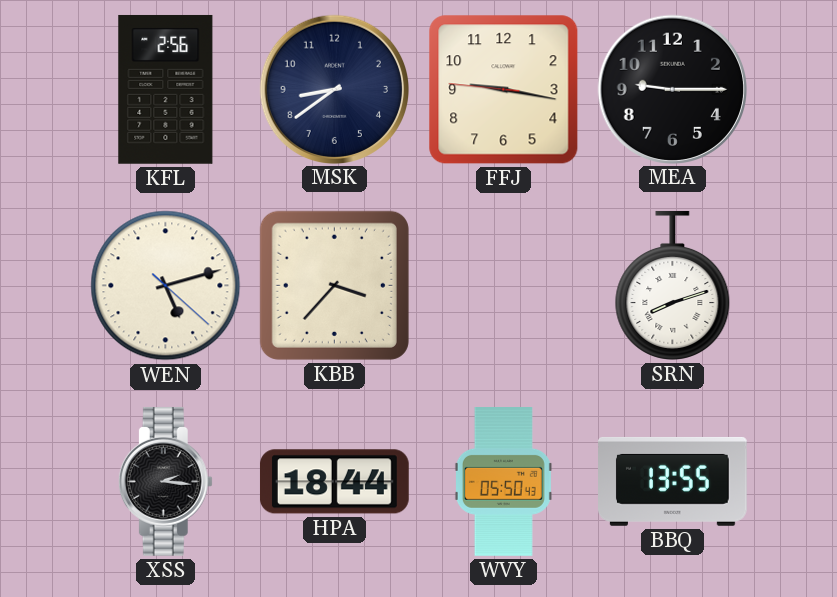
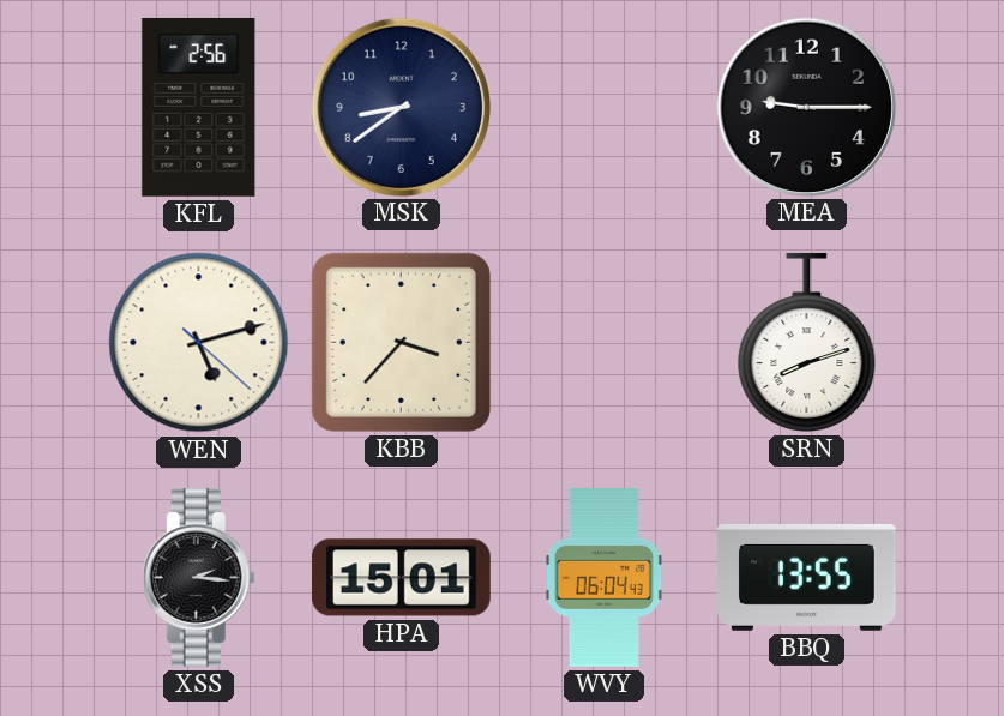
FFJ: 9:16 -> none (504, 90)
HPA: 18:44 -> 15:01 (401, 578)
WVY: 05:50 -> 06:04 (603, 578)
